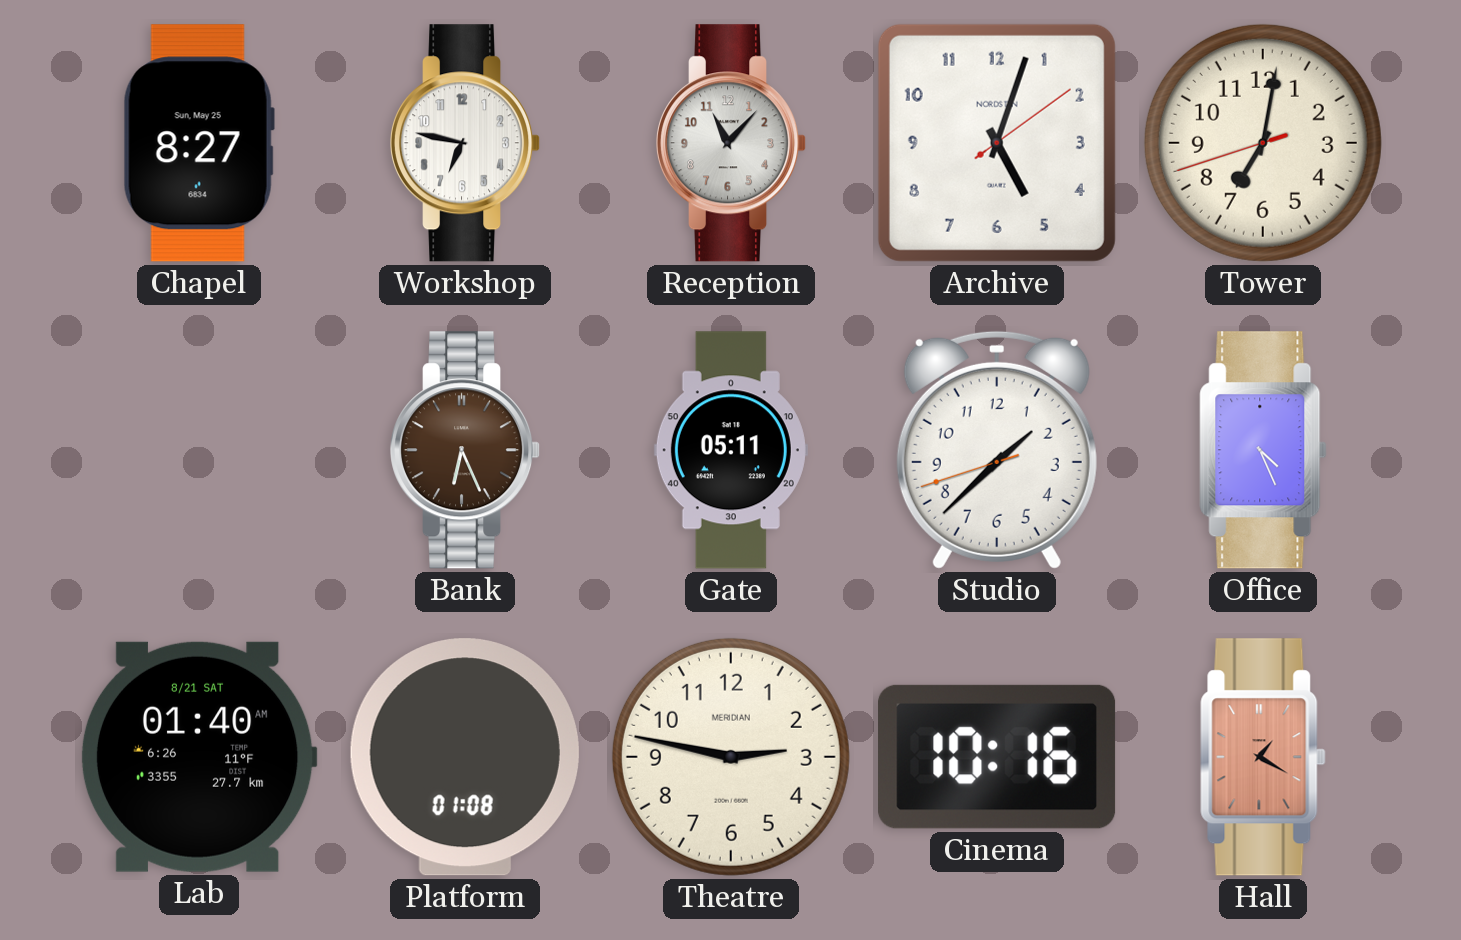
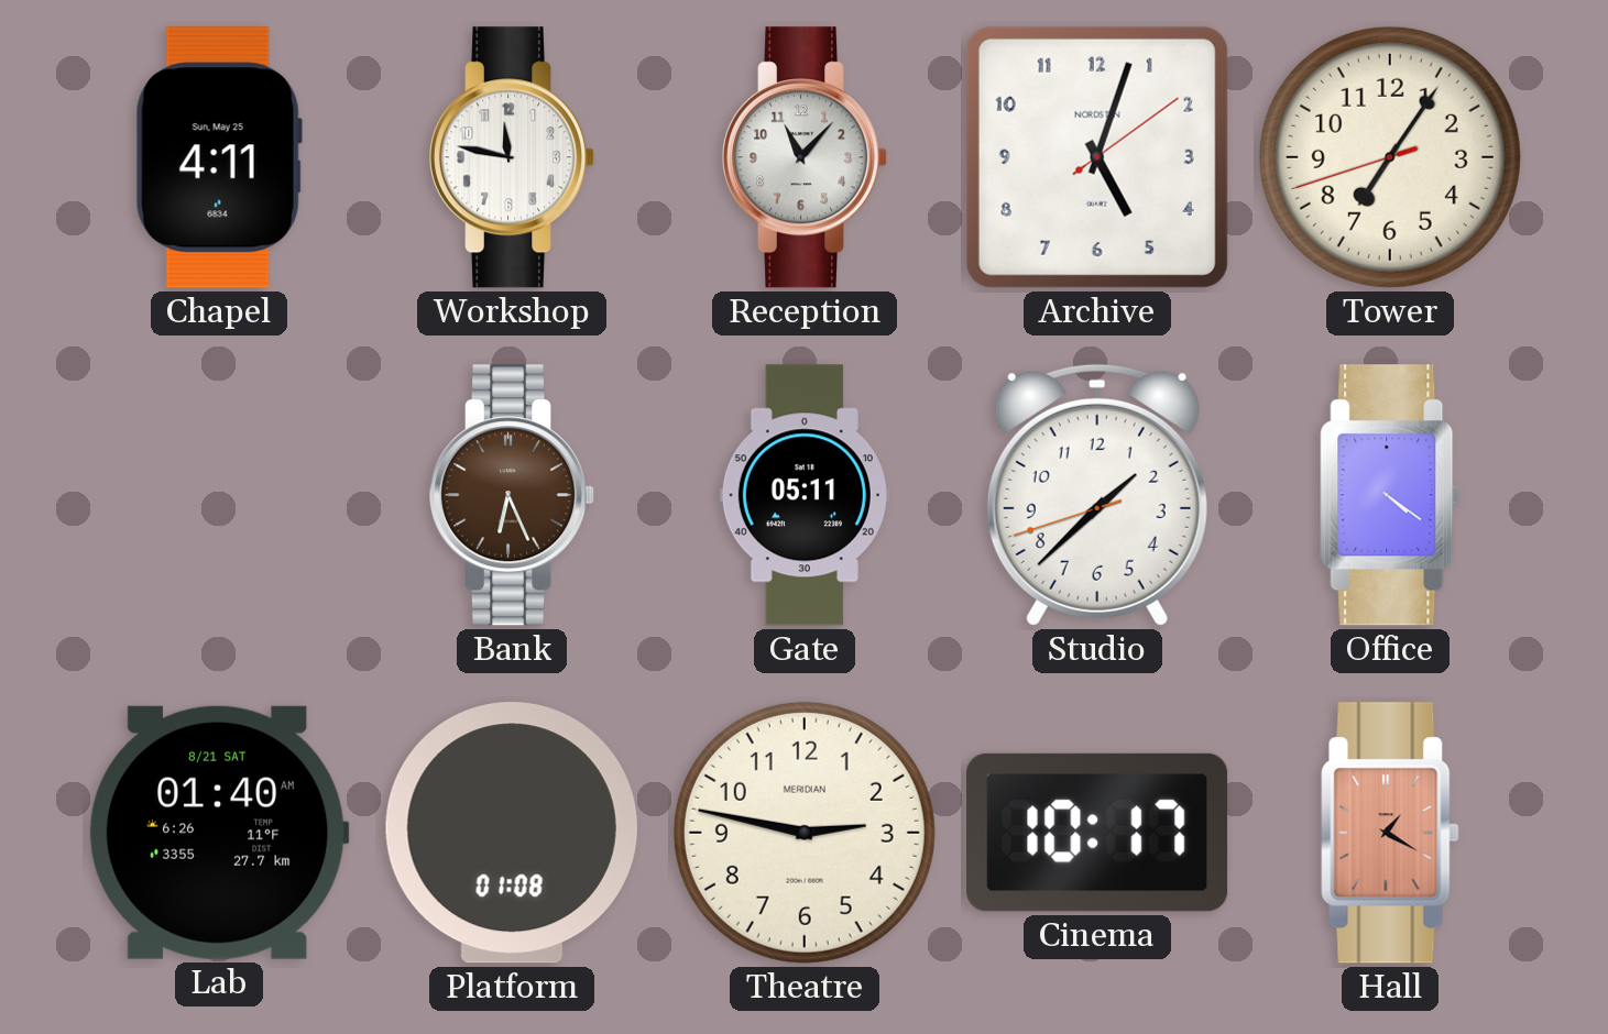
Chapel: 8:27 -> 4:11 (219, 157)
Workshop: 6:47 -> 11:47 (513, 157)
Tower: 7:01 -> 7:05 (1390, 157)
Office: 4:26 -> 4:21 (1390, 495)
Cinema: 10:16 -> 10:17 (1097, 833)
